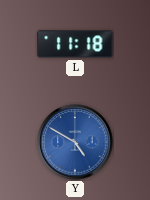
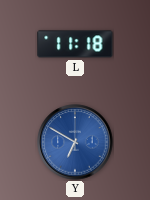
Y: 4:50 -> 6:50 (75, 142)
